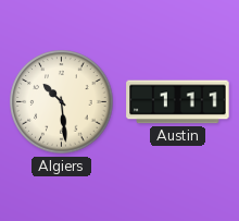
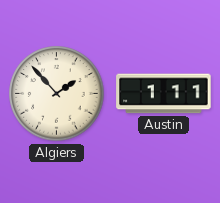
Algiers: 10:29 -> 1:53 (57, 94)
